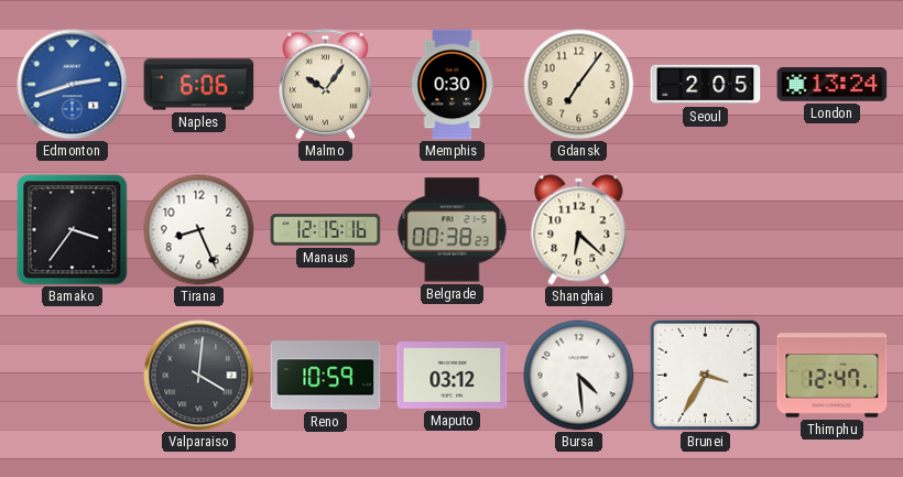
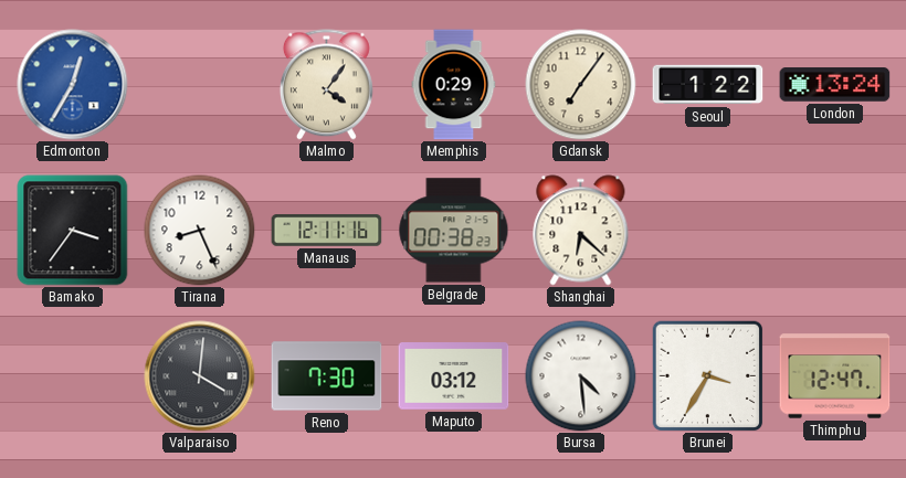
Edmonton: 2:42 -> 12:35 (73, 85)
Naples: 6:06 -> none (199, 85)
Malmo: 10:06 -> 4:06 (326, 85)
Memphis: 0:30 -> 0:29 (454, 85)
Seoul: 2:05 -> 1:22 (708, 85)
Manaus: 12:15 -> 12:11 (327, 231)
Reno: 10:59 -> 7:30 (327, 376)
